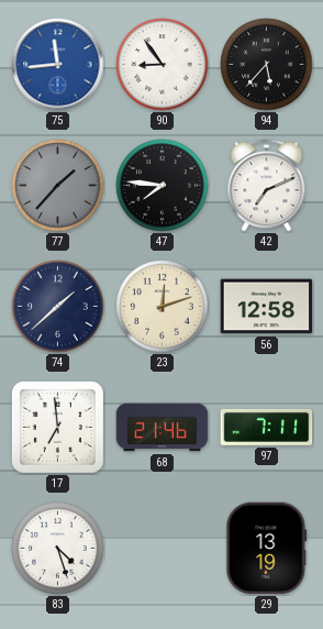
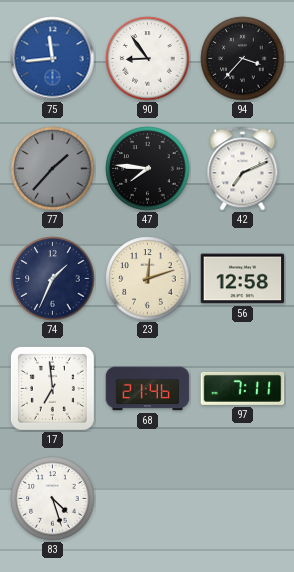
94: 5:37 -> 3:37 (243, 59)
74: 1:38 -> 1:34 (53, 279)
29: 13:19 -> none (267, 549)
